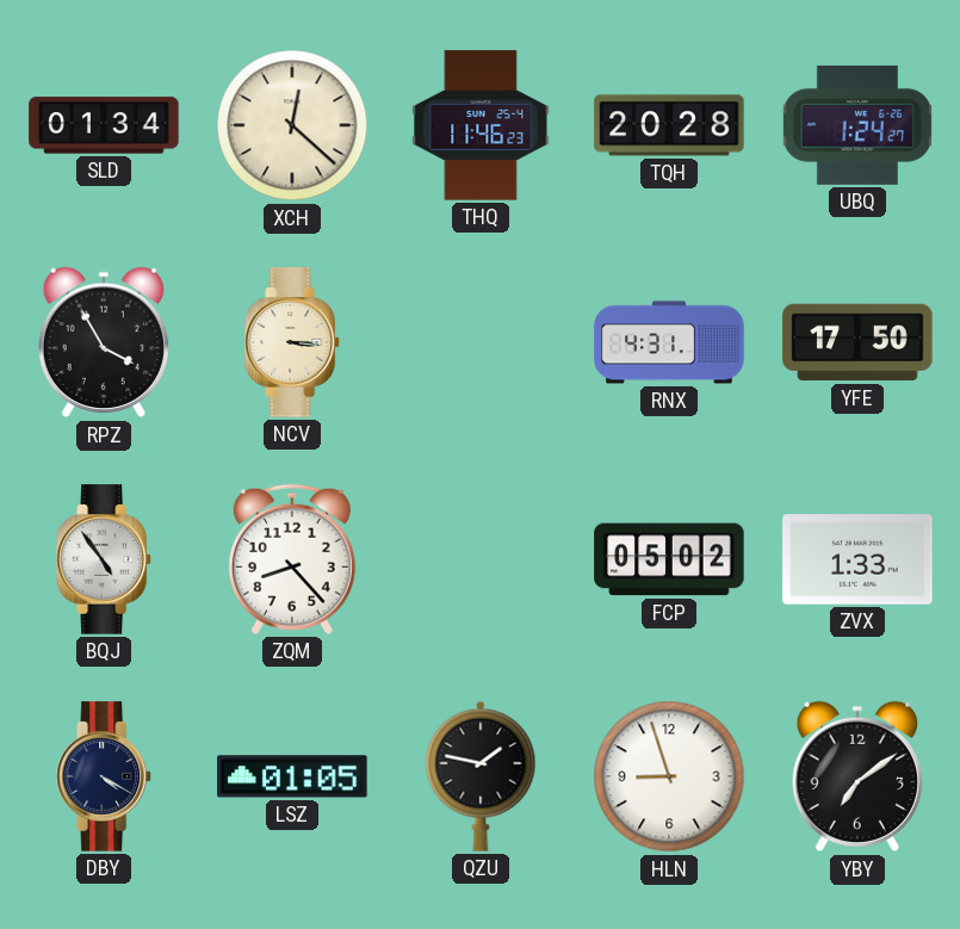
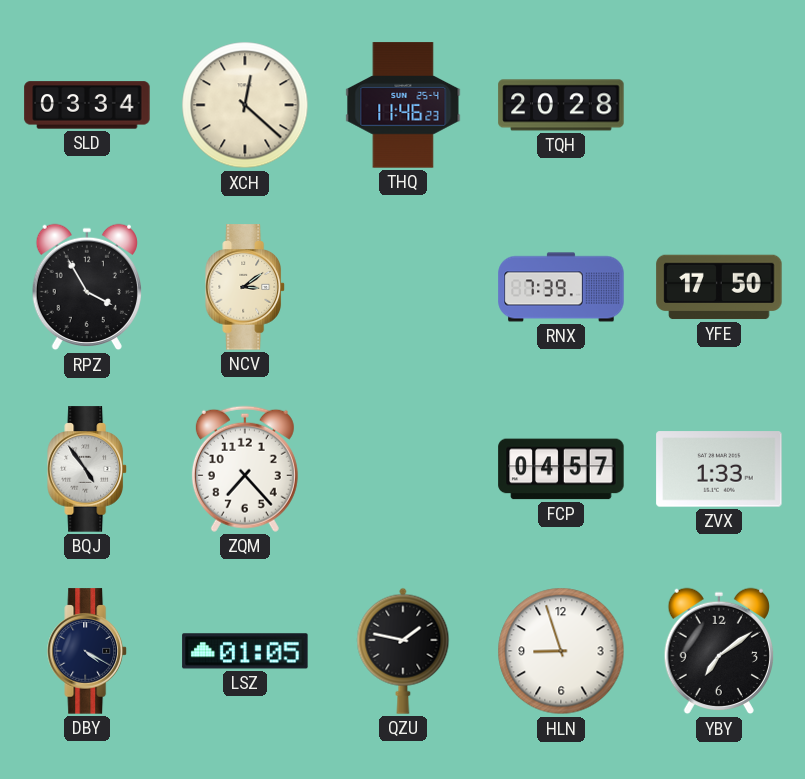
SLD: 01:34 -> 03:34 (87, 105)
UBQ: 1:24 -> none (857, 125)
NCV: 3:16 -> 3:09 (245, 287)
RNX: 4:31 -> 7:39 (561, 287)
ZQM: 8:23 -> 7:23 (245, 469)
FCP: 05:02 -> 04:57 (561, 469)
